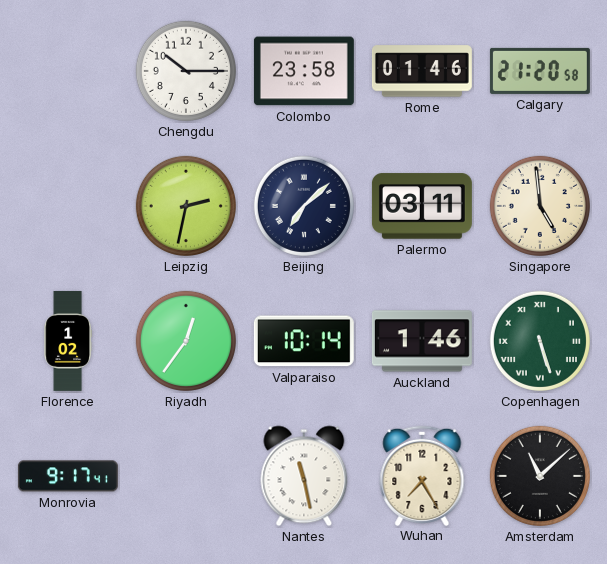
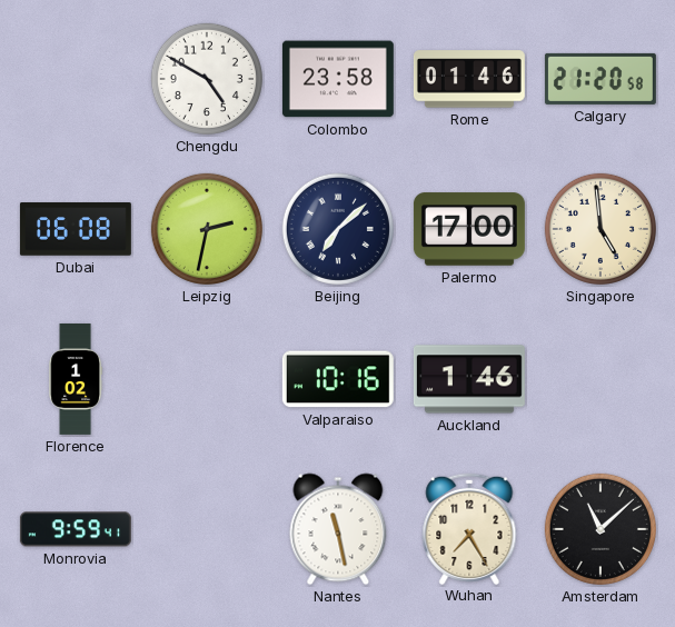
Chengdu: 10:15 -> 4:50 (207, 79)
Dubai: none -> 06:08 (76, 229)
Palermo: 03:11 -> 17:00 (469, 229)
Riyadh: 12:36 -> none (186, 341)
Valparaiso: 10:14 -> 10:16 (338, 379)
Copenhagen: 5:27 -> none (540, 341)
Monrovia: 9:17 -> 9:59 (76, 529)
